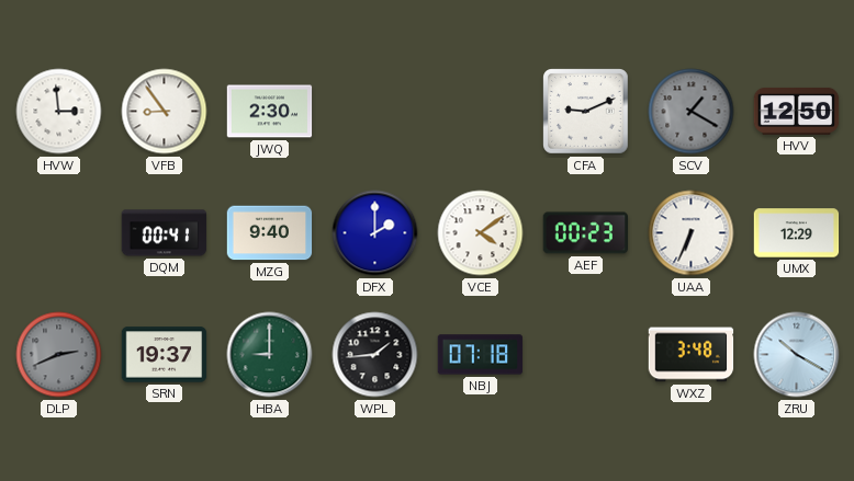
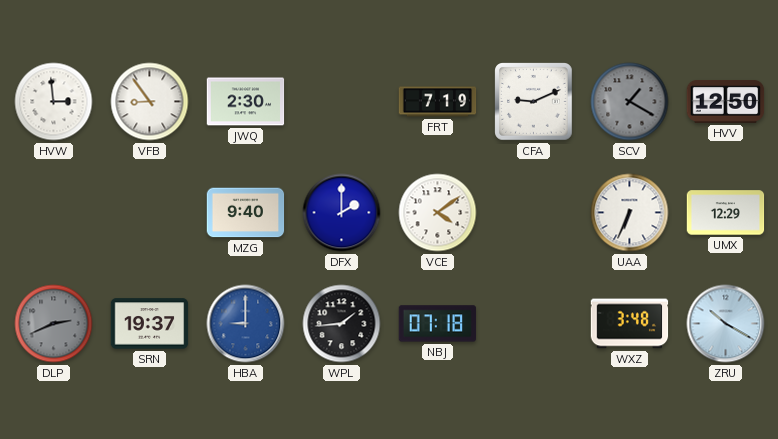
FRT: none -> 7:19 (438, 102)
DQM: 00:41 -> none (165, 233)
AEF: 00:23 -> none (586, 233)
HBA dial: green -> blue (246, 324)
